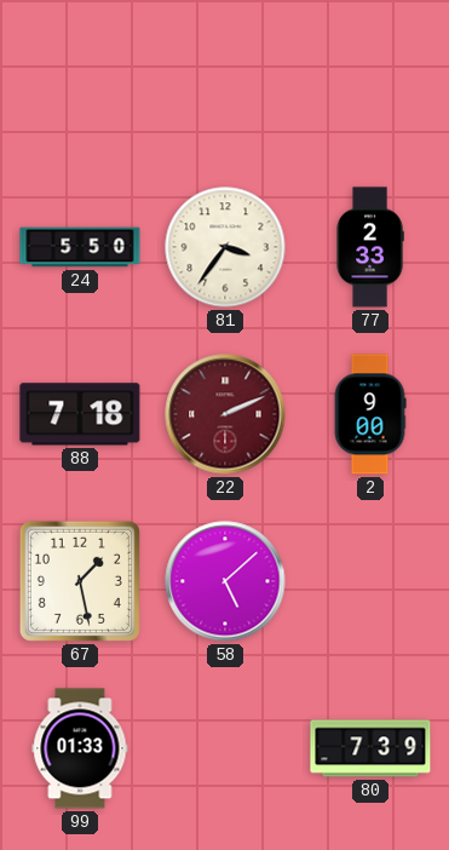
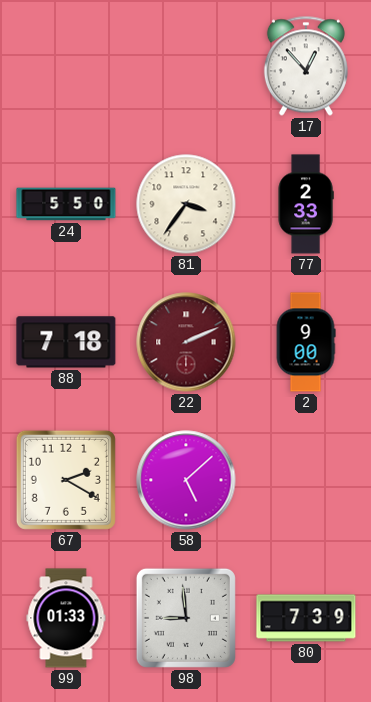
17: none -> 12:53 (306, 66)
67: 1:28 -> 2:20 (66, 480)
98: none -> 8:59 (186, 618)
